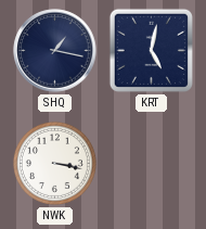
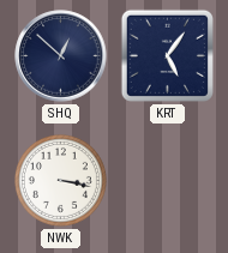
SHQ: 1:17 -> 12:52 (61, 56)
KRT: 5:02 -> 5:06 (167, 55)
